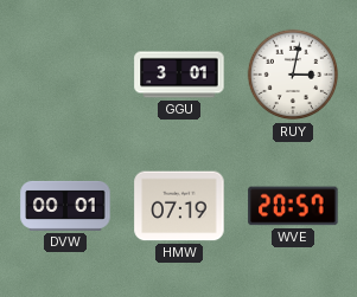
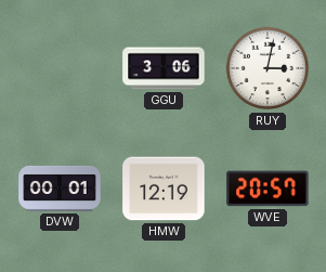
GGU: 3:01 -> 3:06 (164, 68)
HMW: 07:19 -> 12:19 (164, 189)
